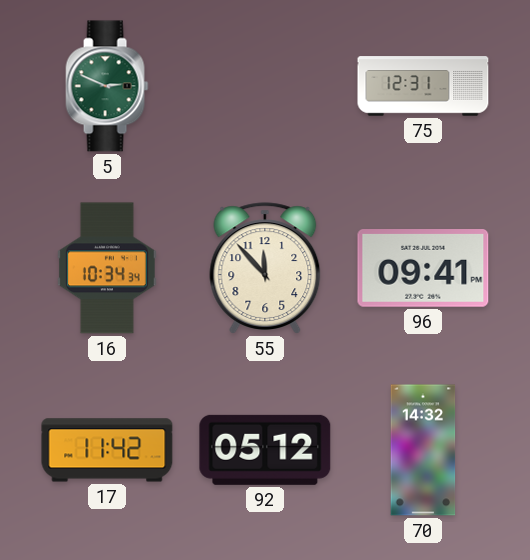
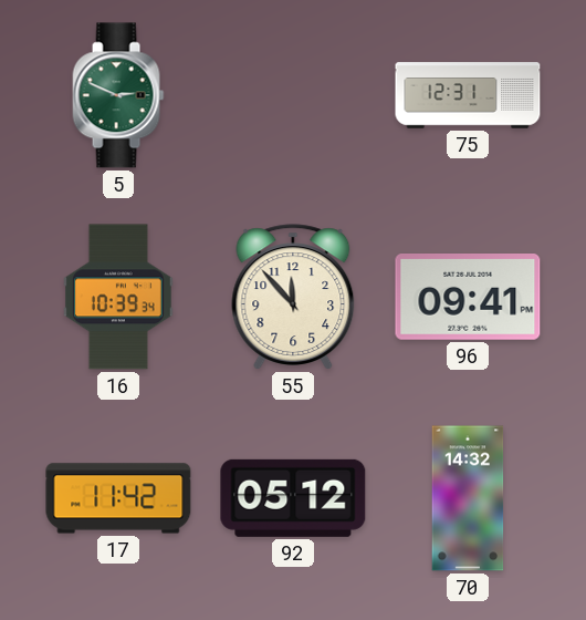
16: 10:34 -> 10:39 (118, 297)
